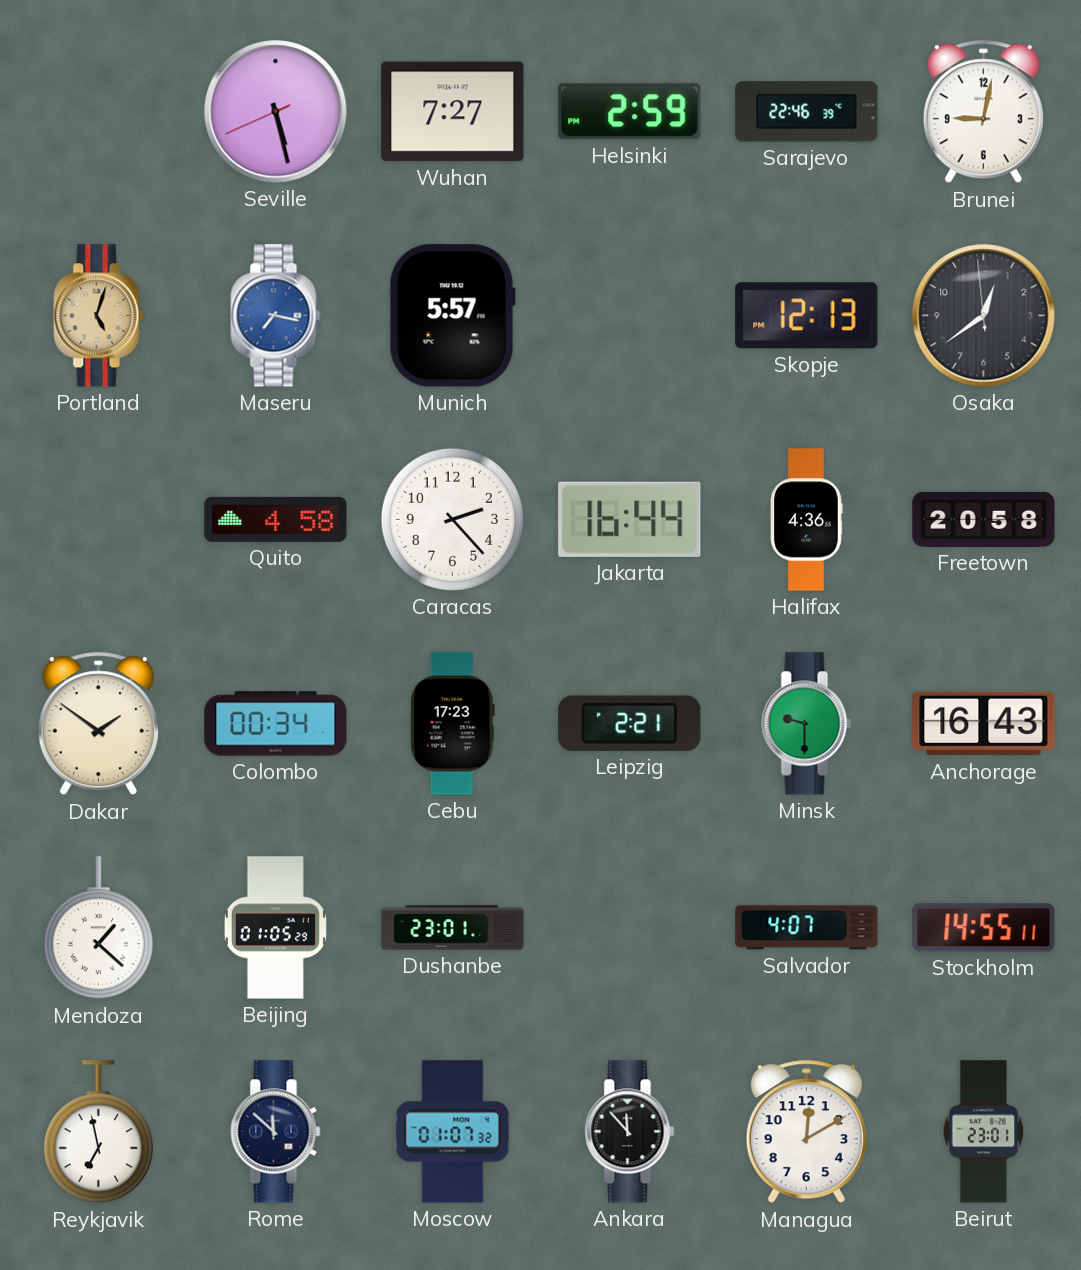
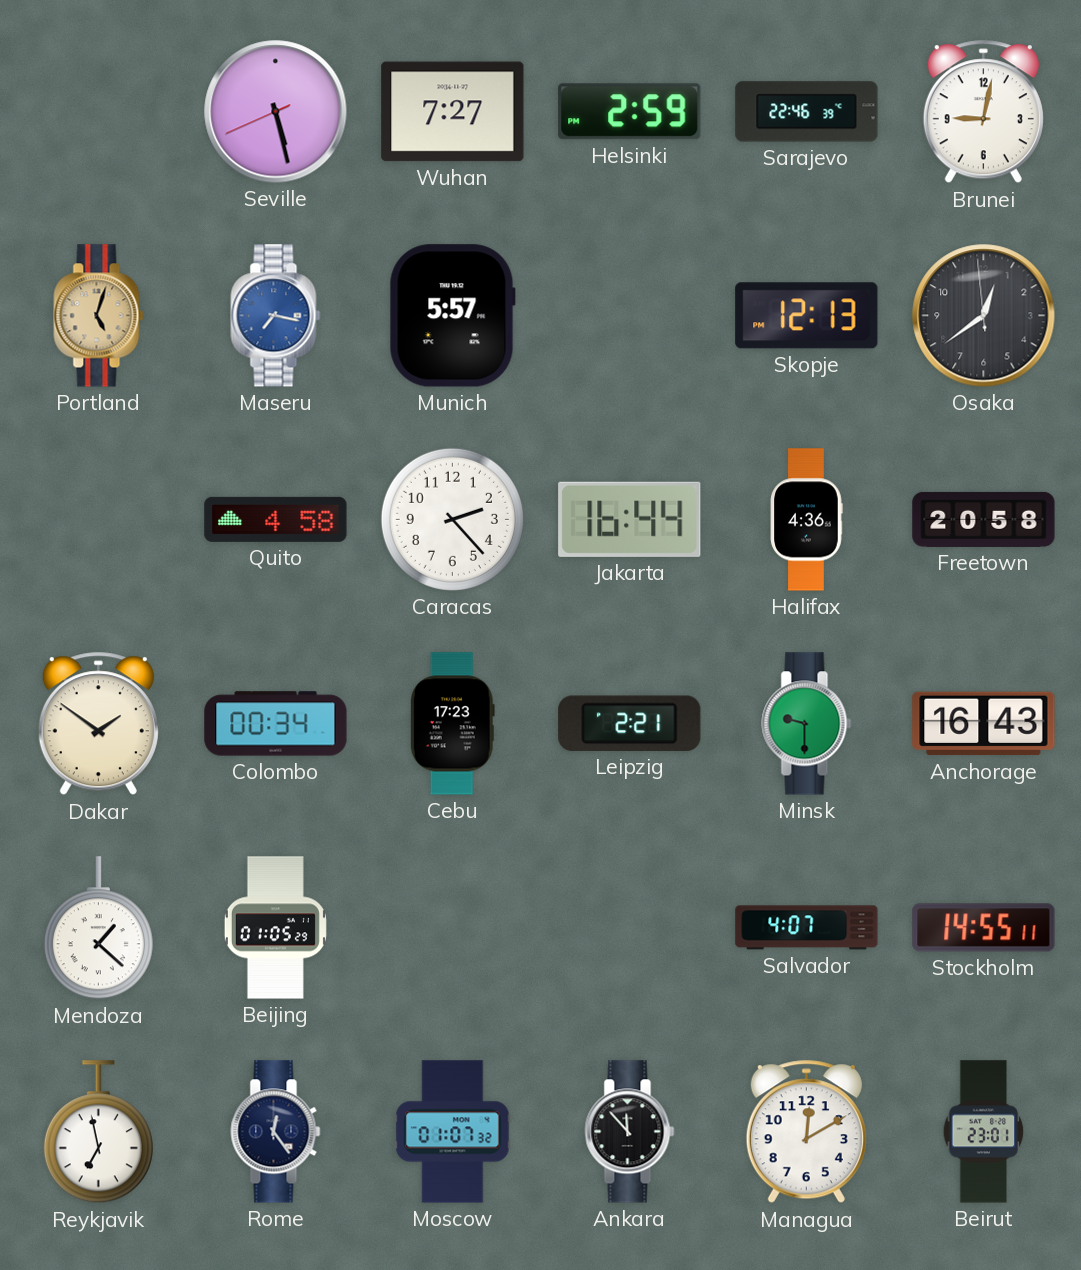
Dushanbe: 23:01 -> none (453, 928)
Rome: 11:52 -> 12:24 (276, 1132)
